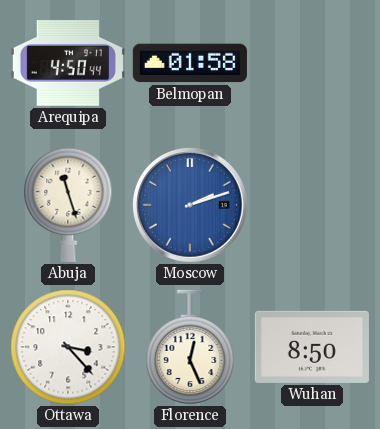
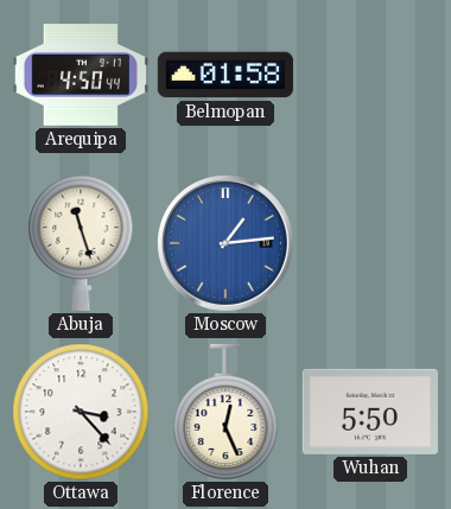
Moscow: 2:12 -> 1:14 (225, 243)
Wuhan: 8:50 -> 5:50 (370, 412)
